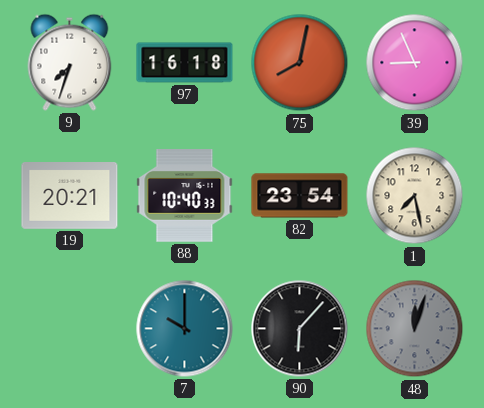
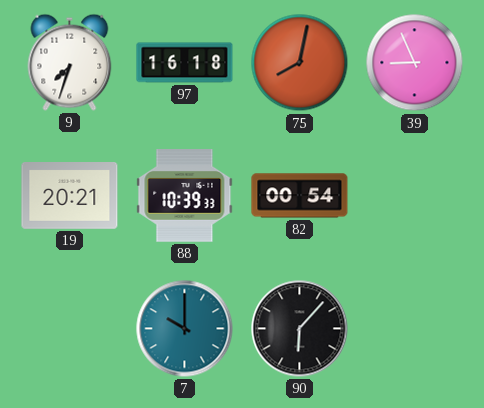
88: 10:40 -> 10:39 (185, 196)
82: 23:54 -> 00:54 (300, 196)
1: 7:28 -> none (415, 196)
48: 12:03 -> none (415, 329)
